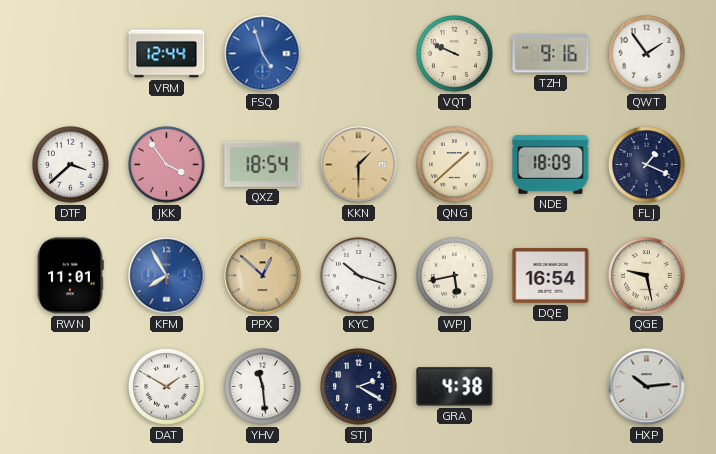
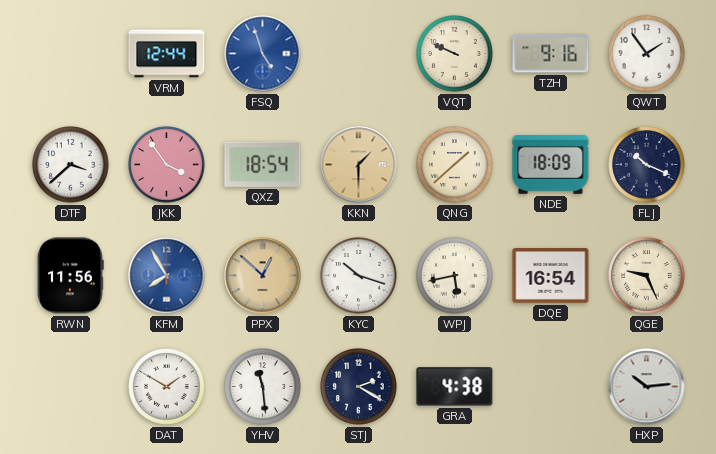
FLJ: 1:19 -> 10:19 (647, 165)
RWN: 11:01 -> 11:56 (70, 276)
QGE: 9:28 -> 9:26 (647, 276)
